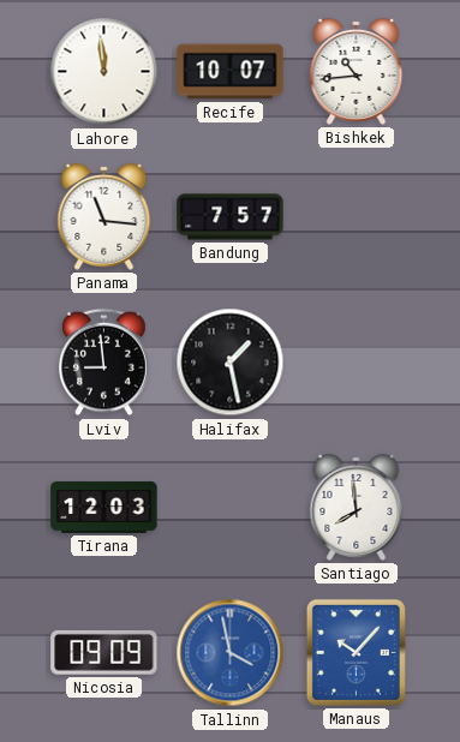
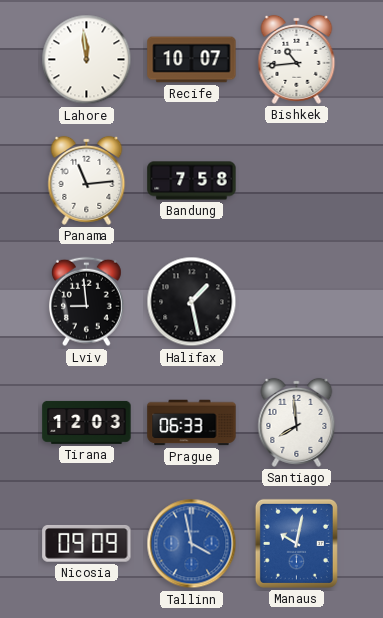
Panama: 11:16 -> 11:14 (87, 180)
Bandung: 7:57 -> 7:58 (192, 181)
Prague: none -> 06:33 (192, 423)
Manaus: 10:07 -> 10:02 (296, 543)
